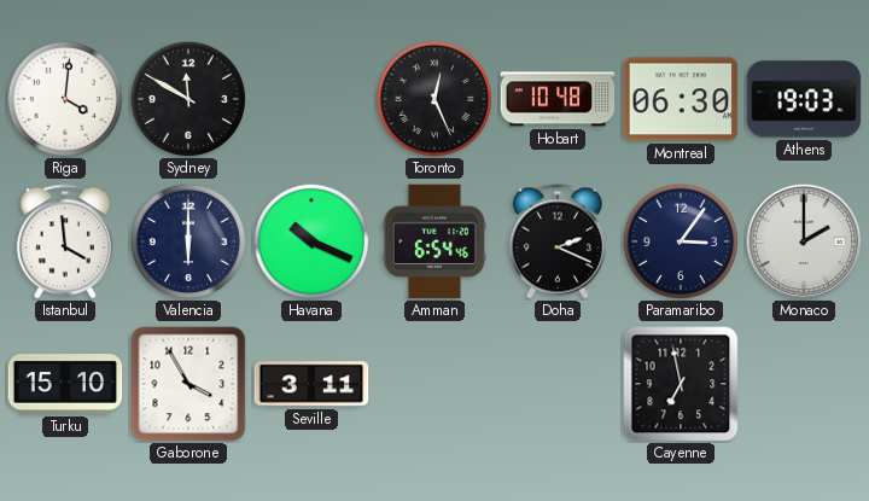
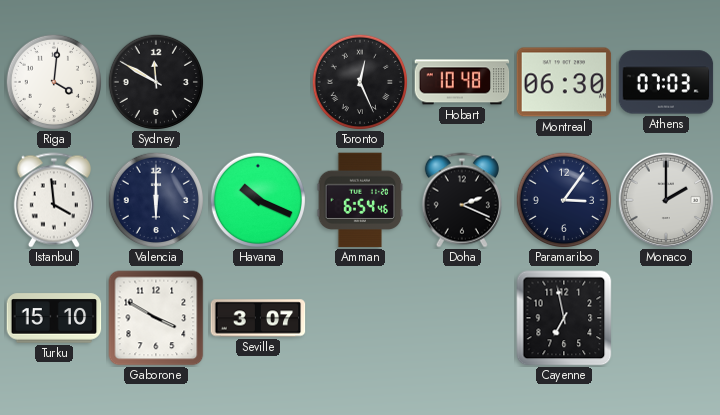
Athens: 19:03 -> 07:03 (666, 82)
Gaborone: 3:55 -> 3:50 (156, 318)
Seville: 3:11 -> 3:07 (258, 318)
